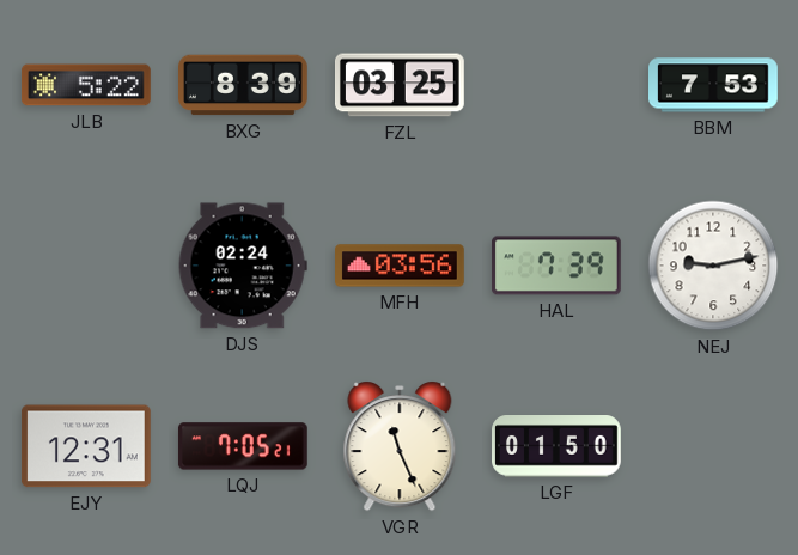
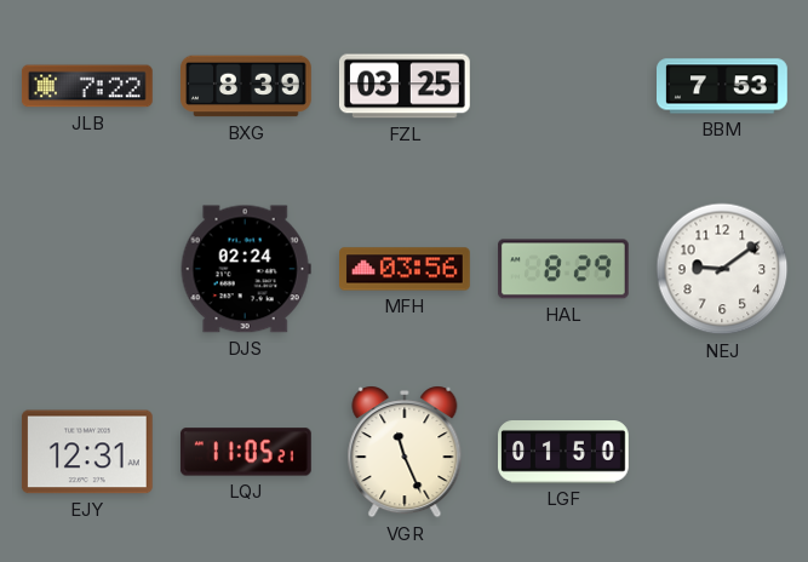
JLB: 5:22 -> 7:22 (87, 86)
HAL: 7:39 -> 8:29 (565, 269)
NEJ: 9:13 -> 9:09 (722, 269)
LQJ: 7:05 -> 11:05 (246, 452)
